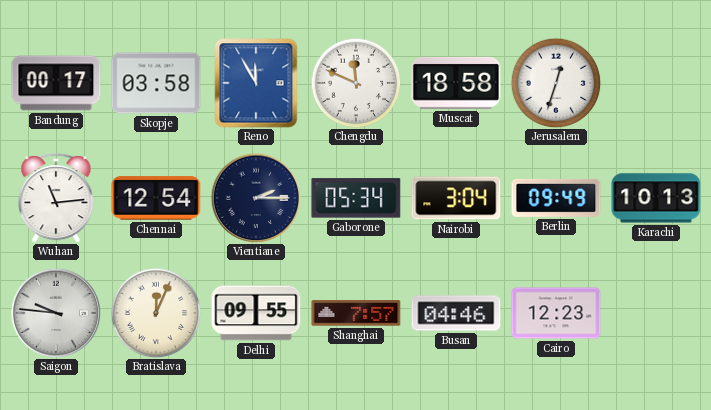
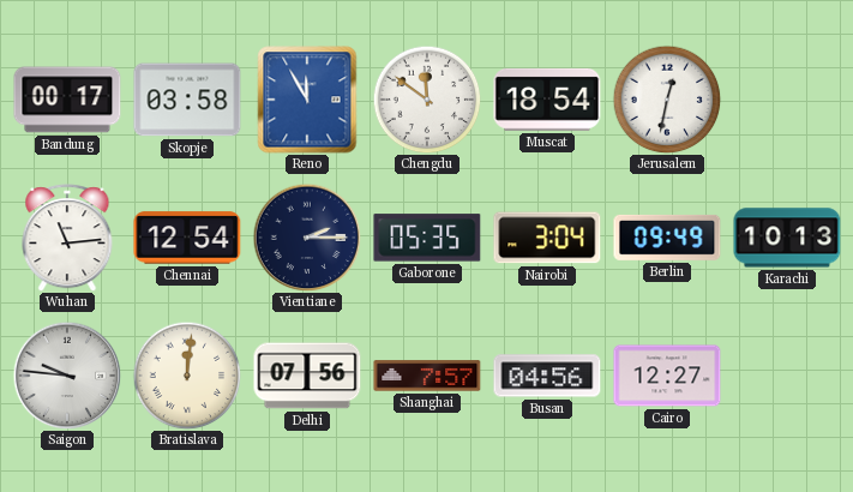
Chengdu: 11:49 -> 11:51 (427, 100)
Muscat: 18:58 -> 18:54 (547, 100)
Jerusalem: 12:33 -> 12:32 (667, 100)
Gaborone: 05:34 -> 05:35 (427, 238)
Bratislava: 12:04 -> 12:01 (187, 376)
Delhi: 09:55 -> 07:56 (307, 376)
Busan: 04:46 -> 04:56 (547, 376)
Cairo: 12:23 -> 12:27 (667, 376)
